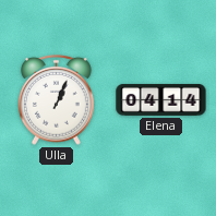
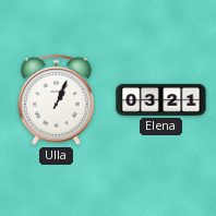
Elena: 04:14 -> 03:21 (161, 99)
